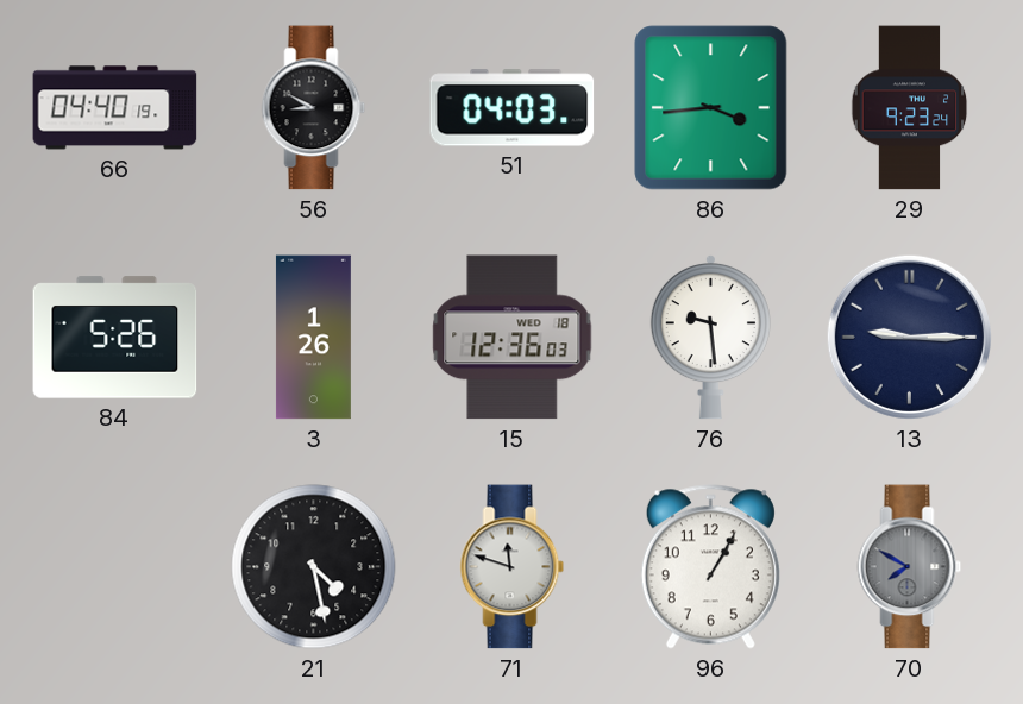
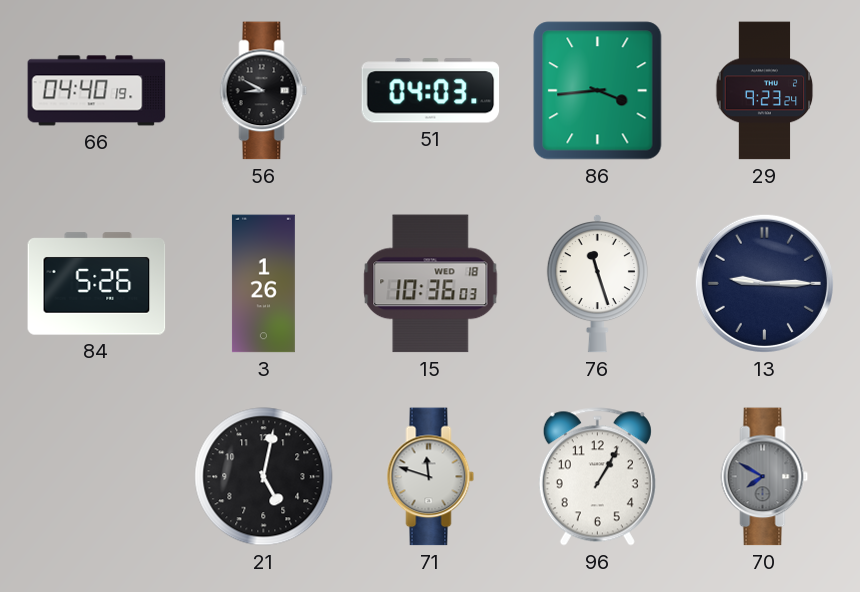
15: 12:36 -> 10:36 (431, 284)
76: 9:29 -> 11:27 (597, 283)
21: 4:28 -> 5:02 (264, 477)
